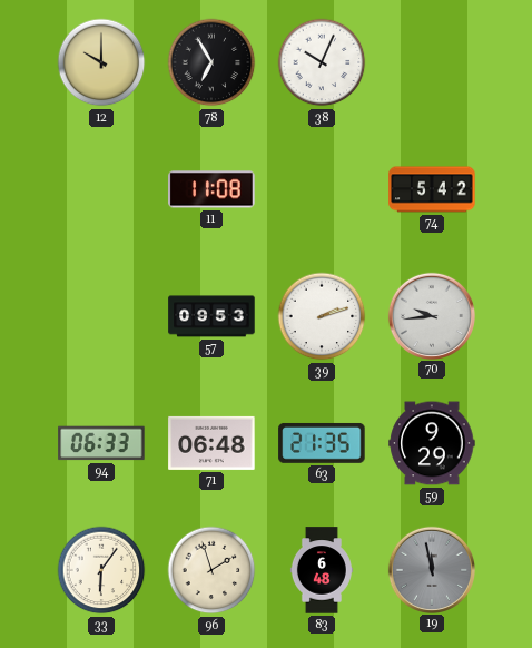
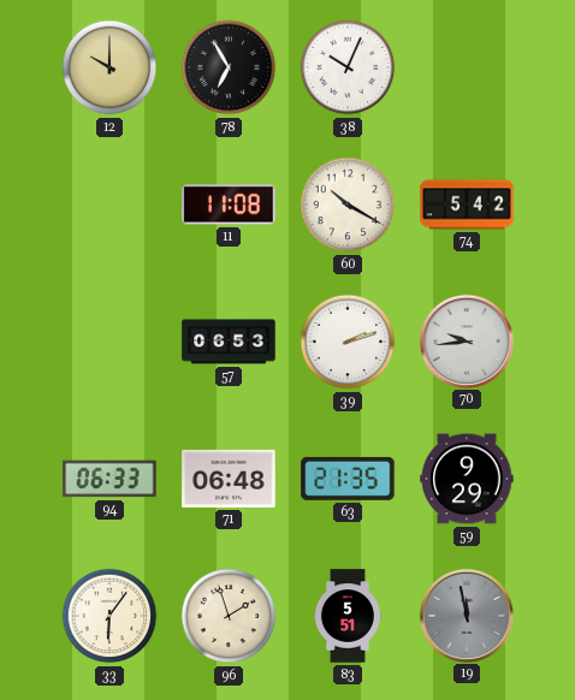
60: none -> 10:20 (348, 204)
57: 09:53 -> 06:53 (229, 342)
83: 6:48 -> 5:51 (348, 616)
